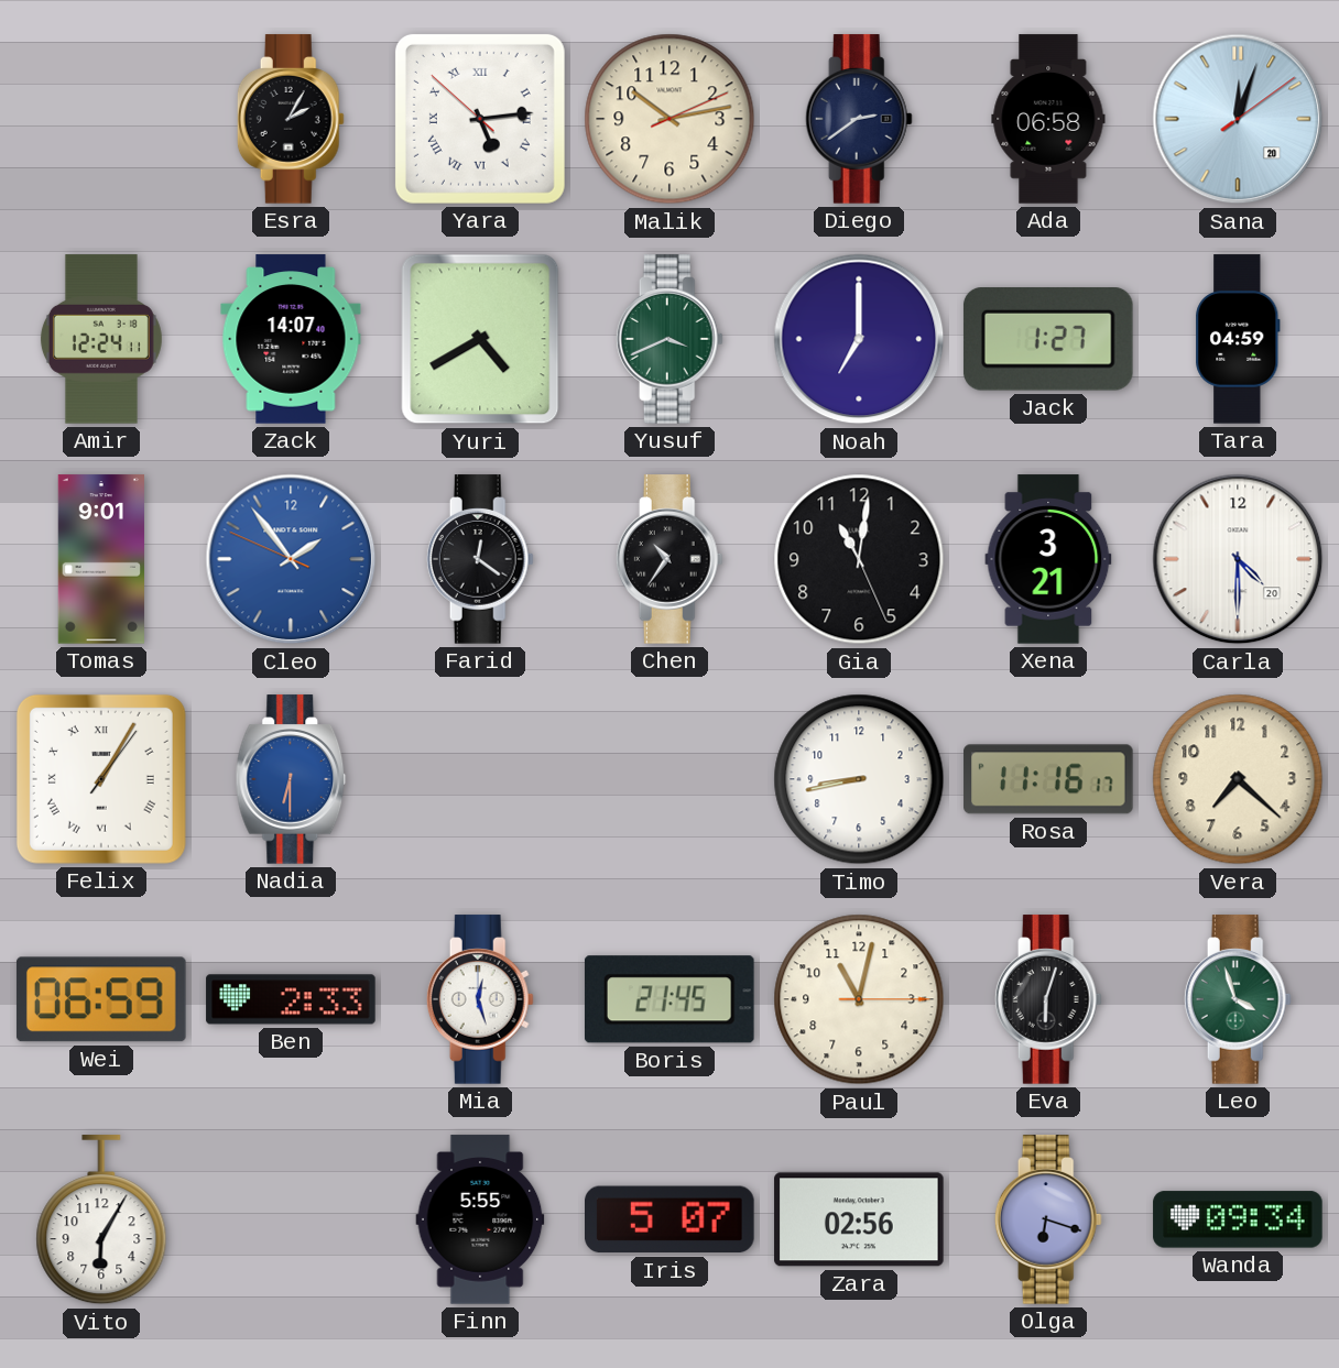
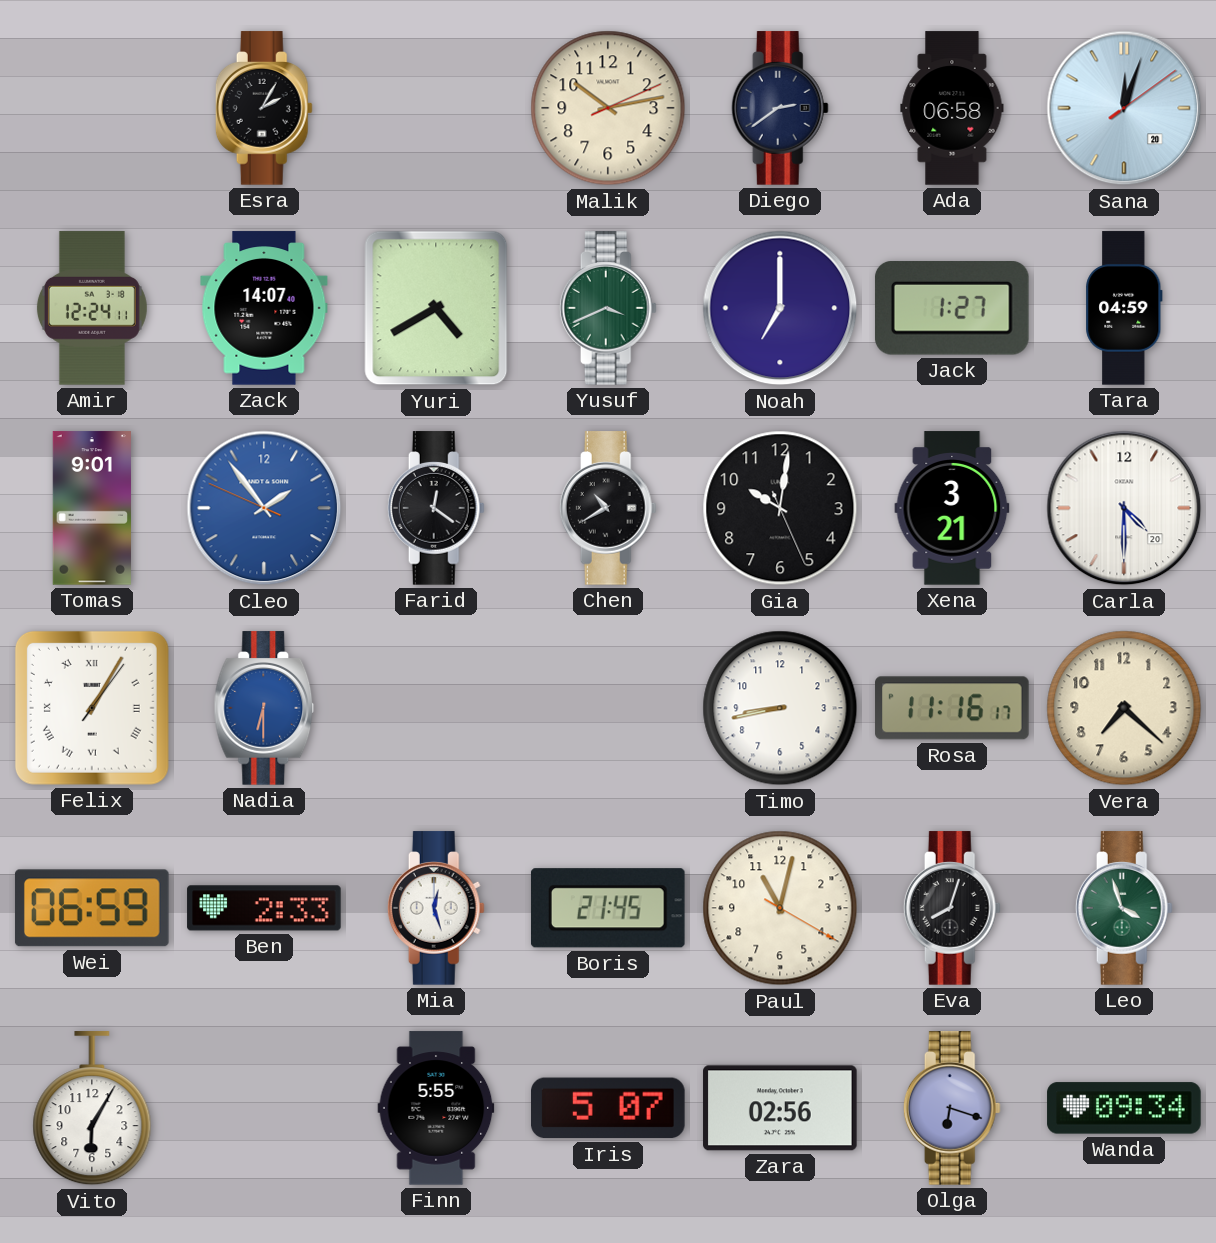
Yara: 5:13 -> none (480, 119)
Chen: 10:36 -> 10:40 (608, 508)
Gia: 11:01 -> 10:01 (780, 508)
Paul: 11:02:15 -> 11:02:20 (780, 908)
Eva: 6:03 -> 8:03 (952, 908)
